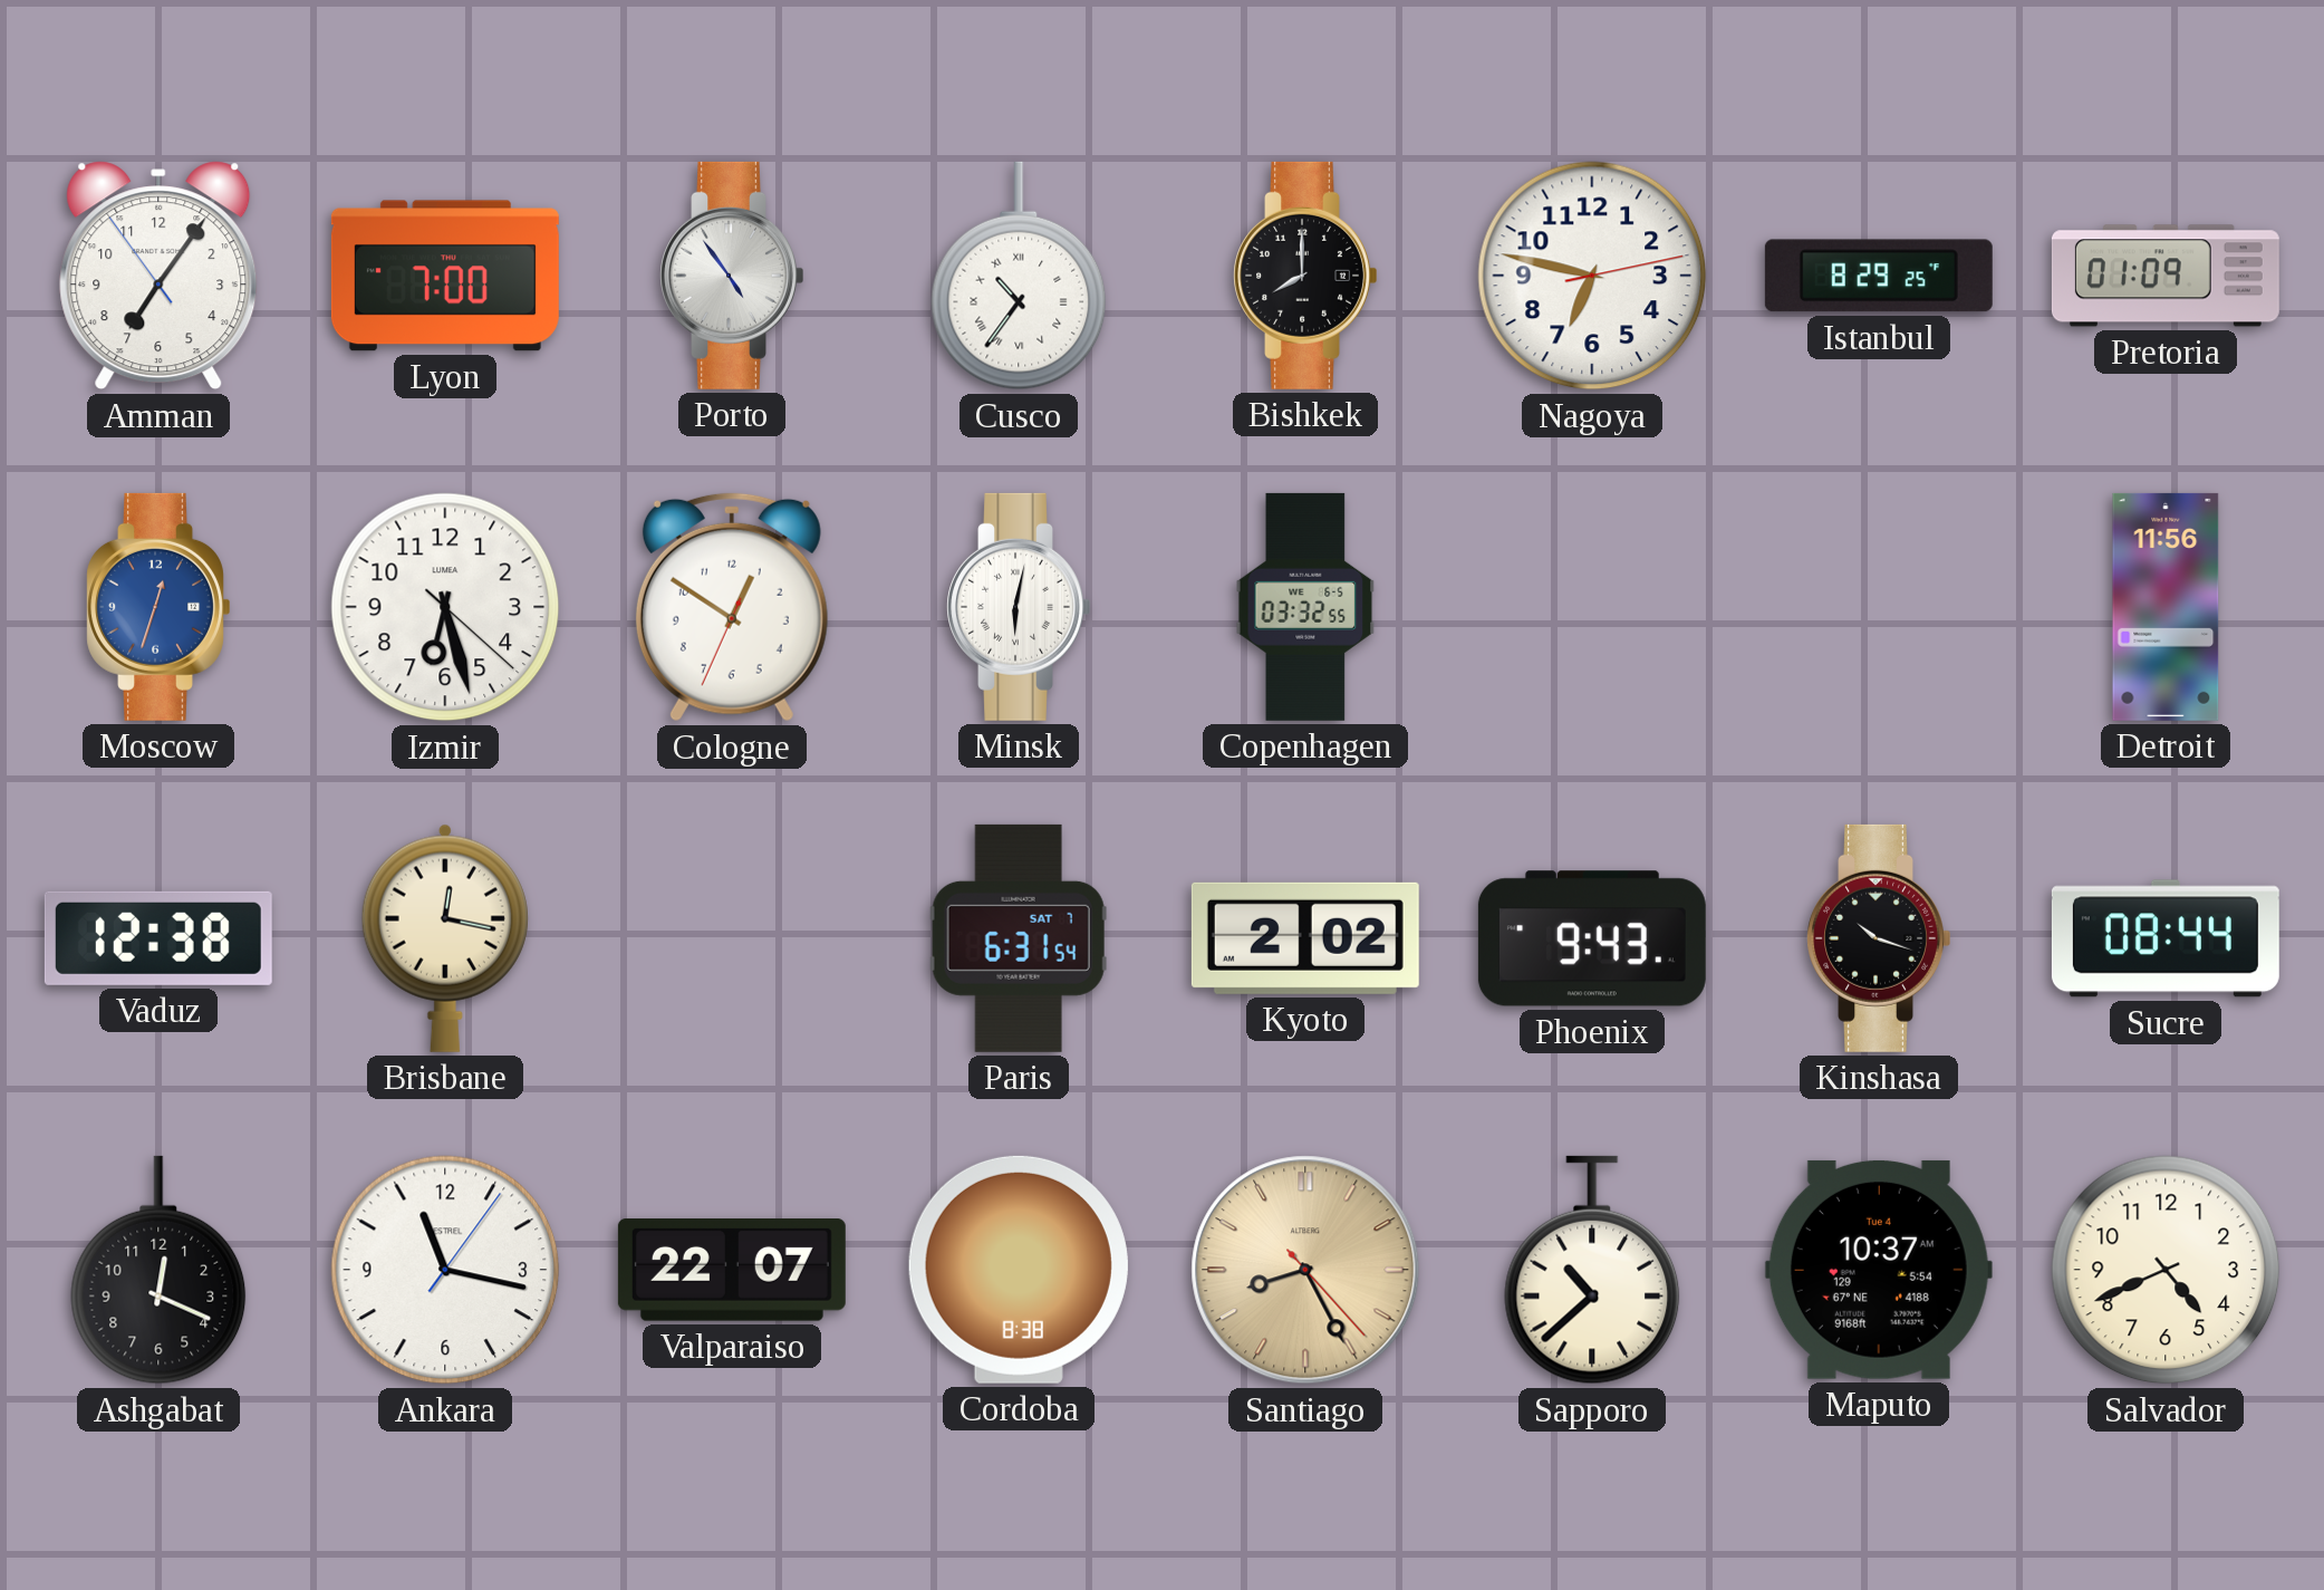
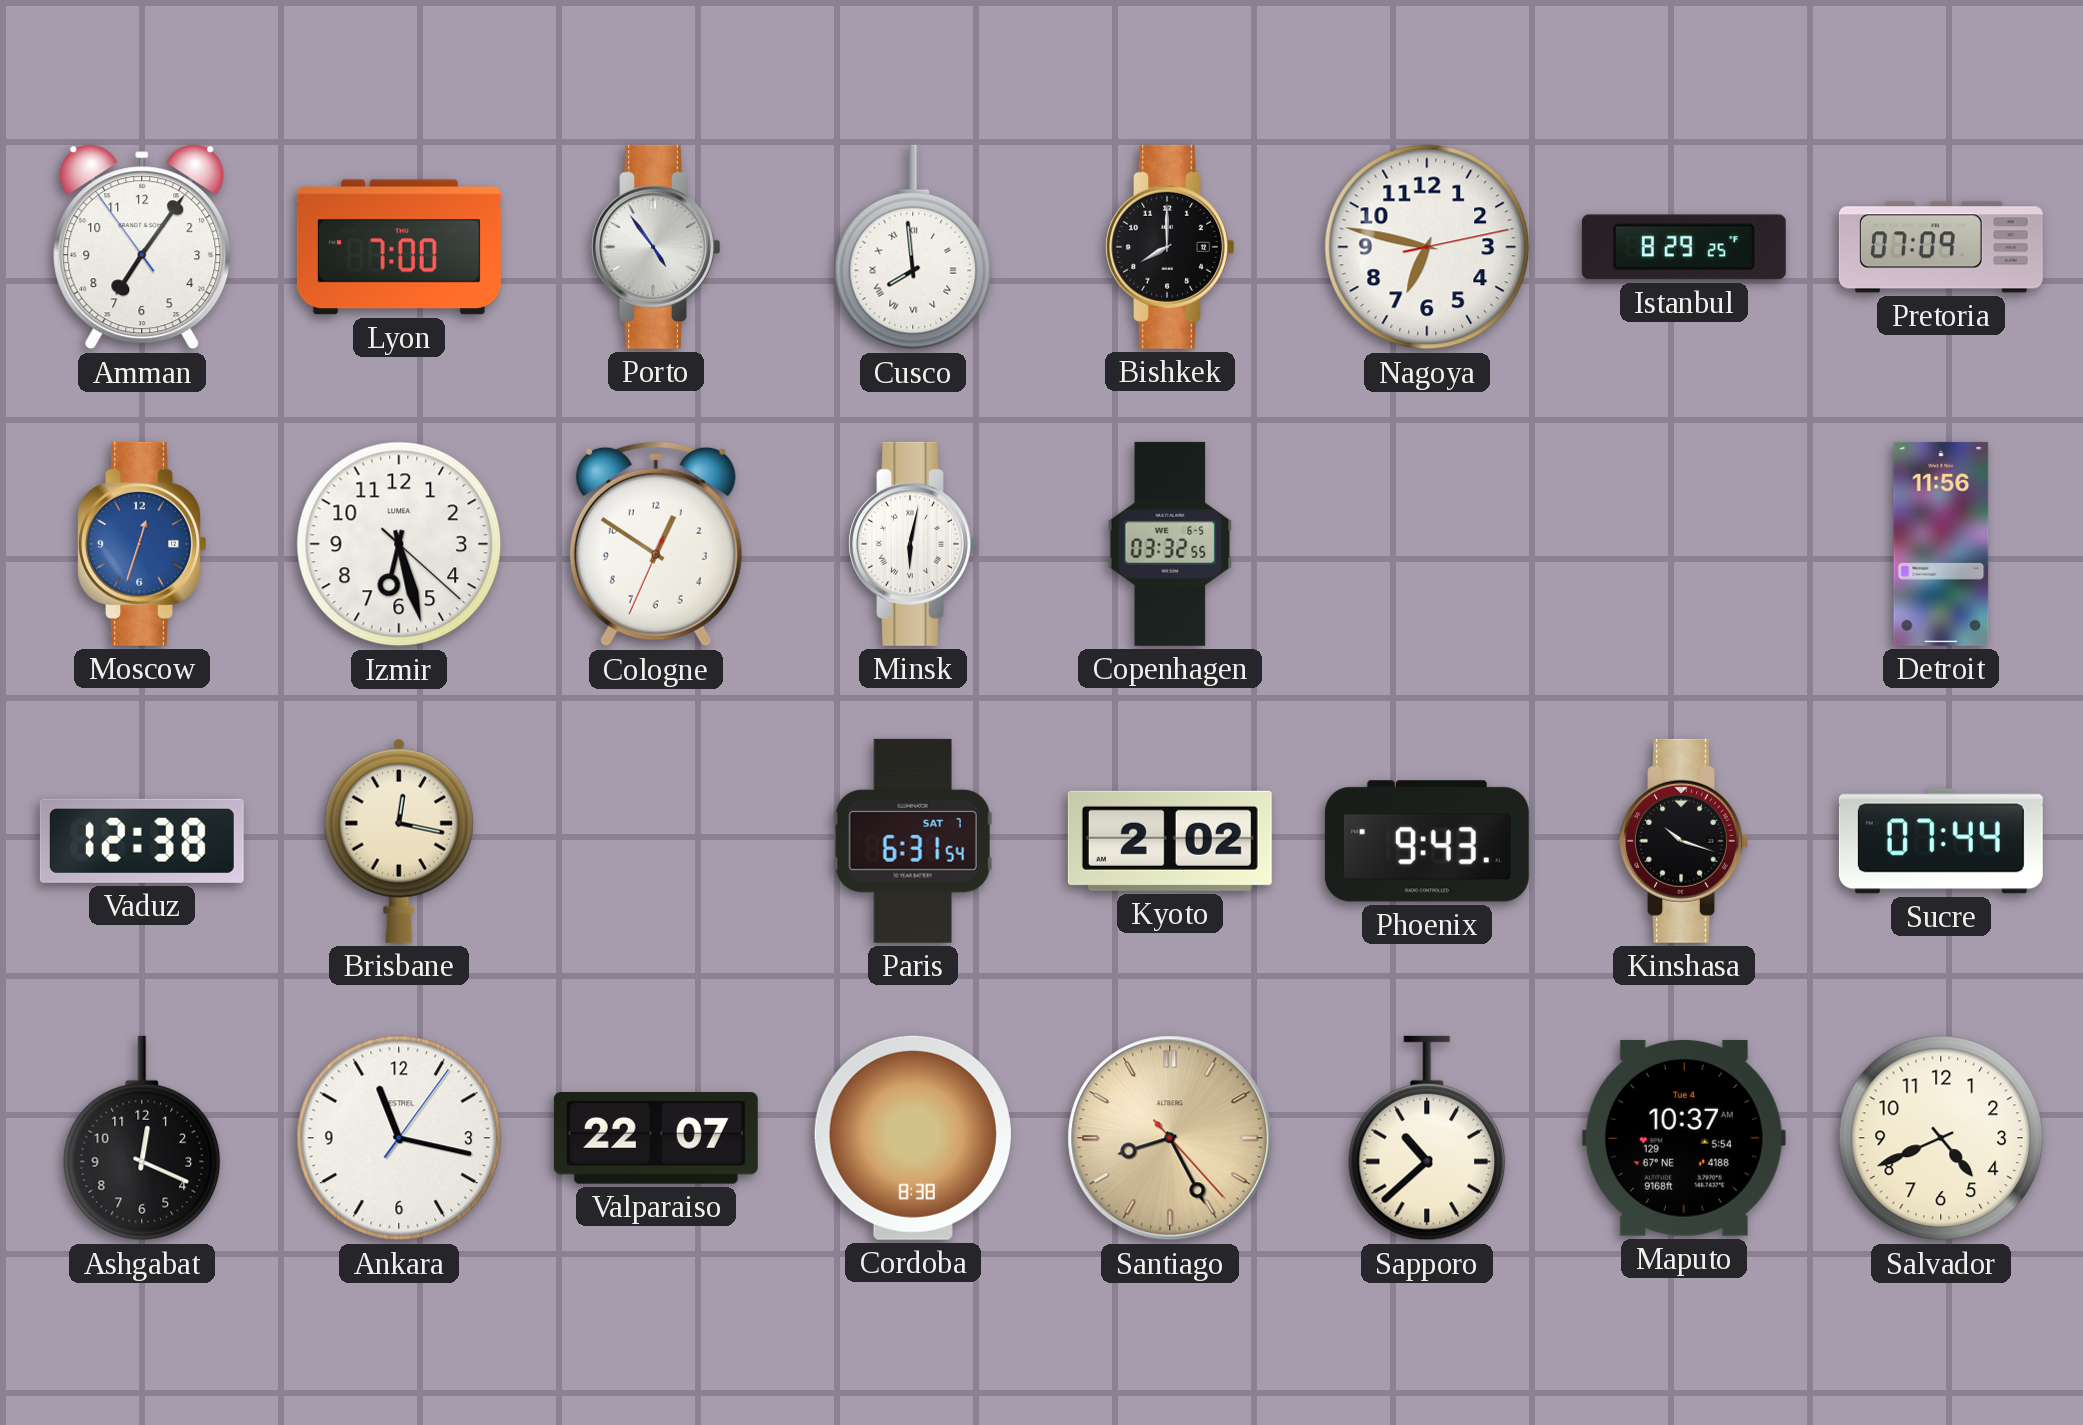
Cusco: 10:36 -> 7:59 (913, 247)
Pretoria: 01:09 -> 07:09 (1941, 247)
Sucre: 08:44 -> 07:44 (1941, 841)
